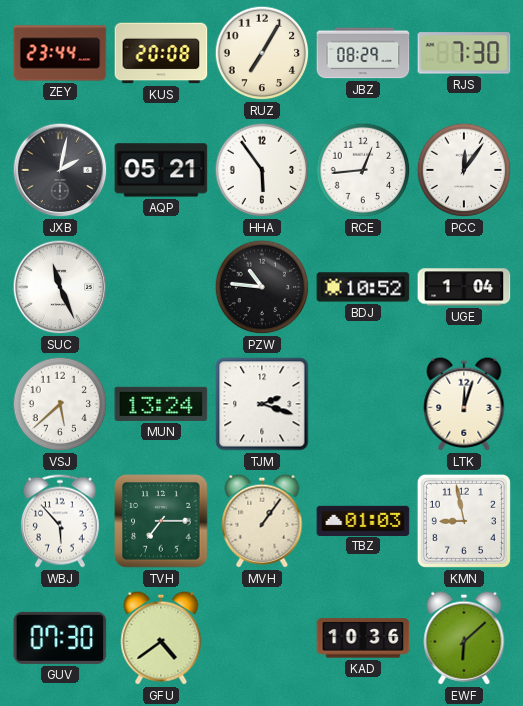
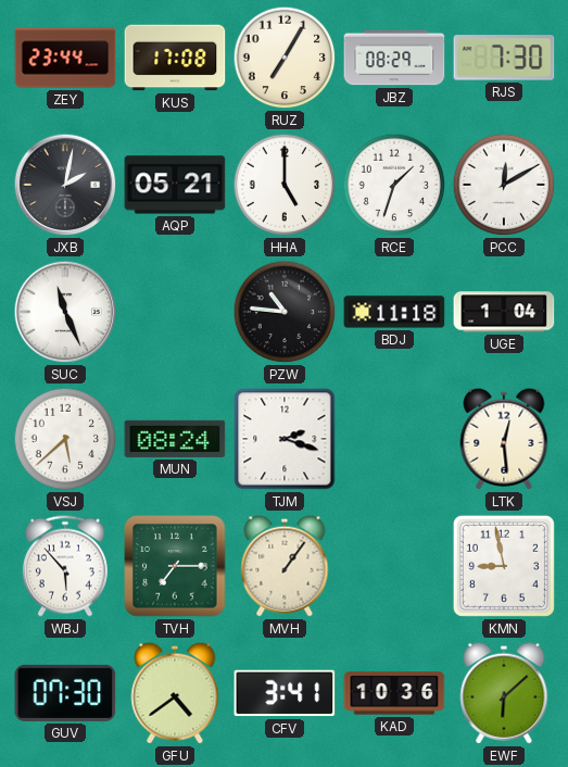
KUS: 20:08 -> 17:08 (175, 58)
HHA: 5:54 -> 5:00 (285, 185)
RCE: 12:44 -> 1:33 (394, 185)
PCC: 12:06 -> 12:10 (504, 185)
BDJ: 10:52 -> 11:18 (394, 312)
MUN: 13:24 -> 08:24 (175, 439)
LTK: 12:03 -> 12:29 (504, 439)
TBZ: 01:03 -> none (363, 520)
CFV: none -> 3:41 (285, 693)
